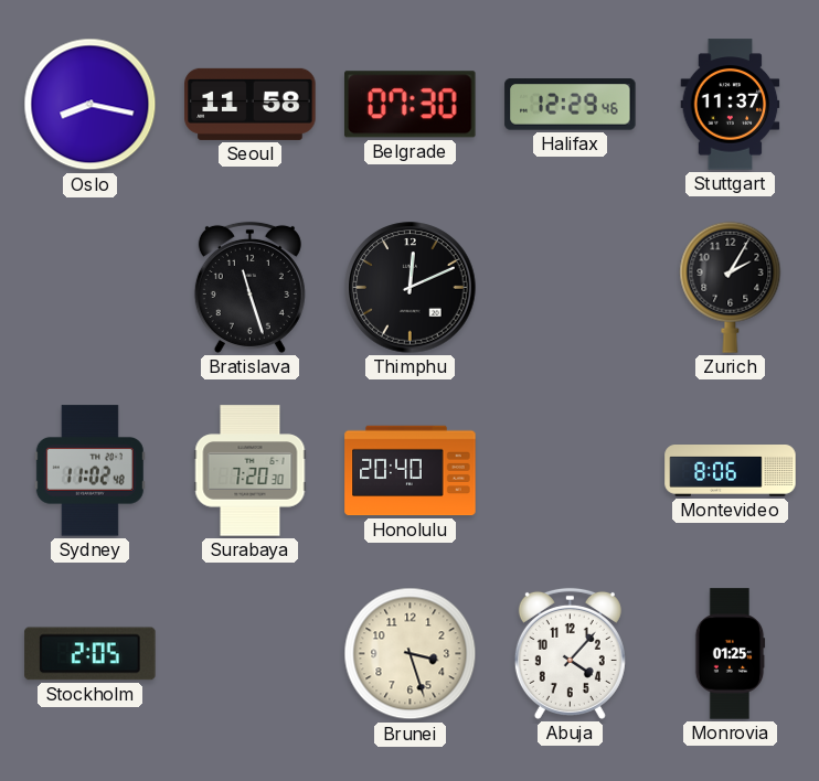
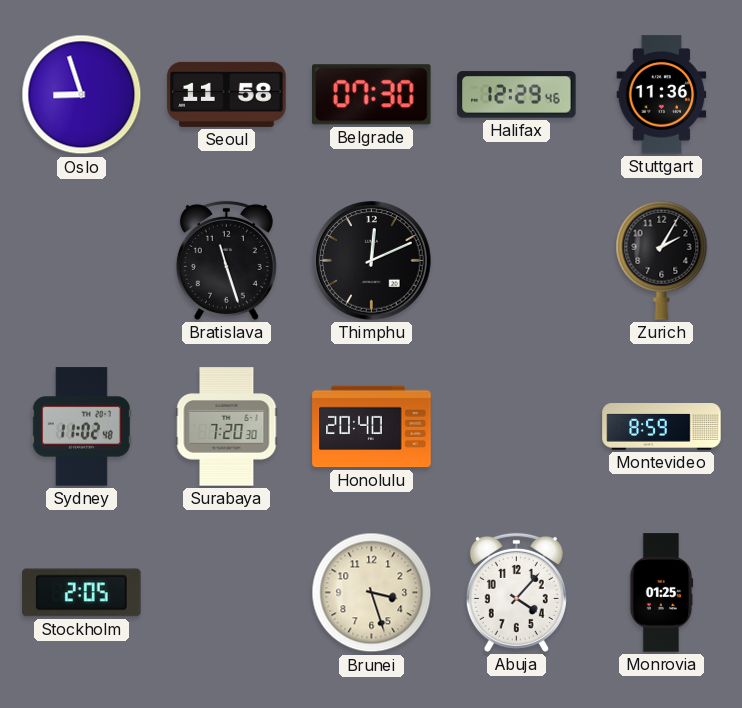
Oslo: 8:17 -> 8:57 (82, 95)
Stuttgart: 11:37 -> 11:36 (662, 95)
Montevideo: 8:06 -> 8:59 (662, 427)
